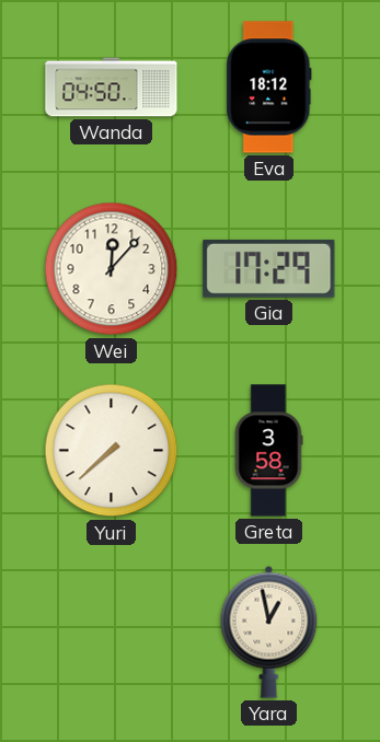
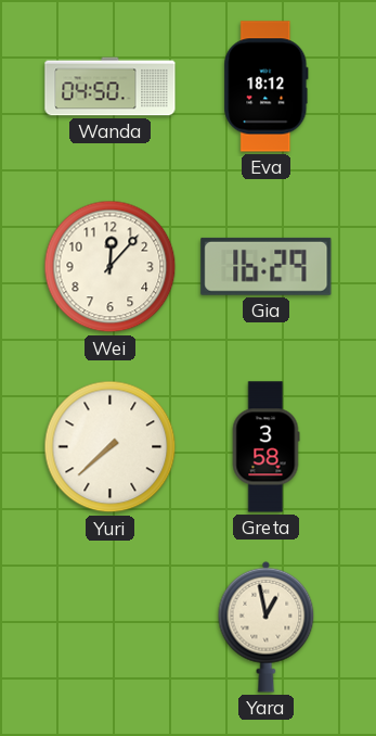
Gia: 17:29 -> 16:29 (267, 266)
